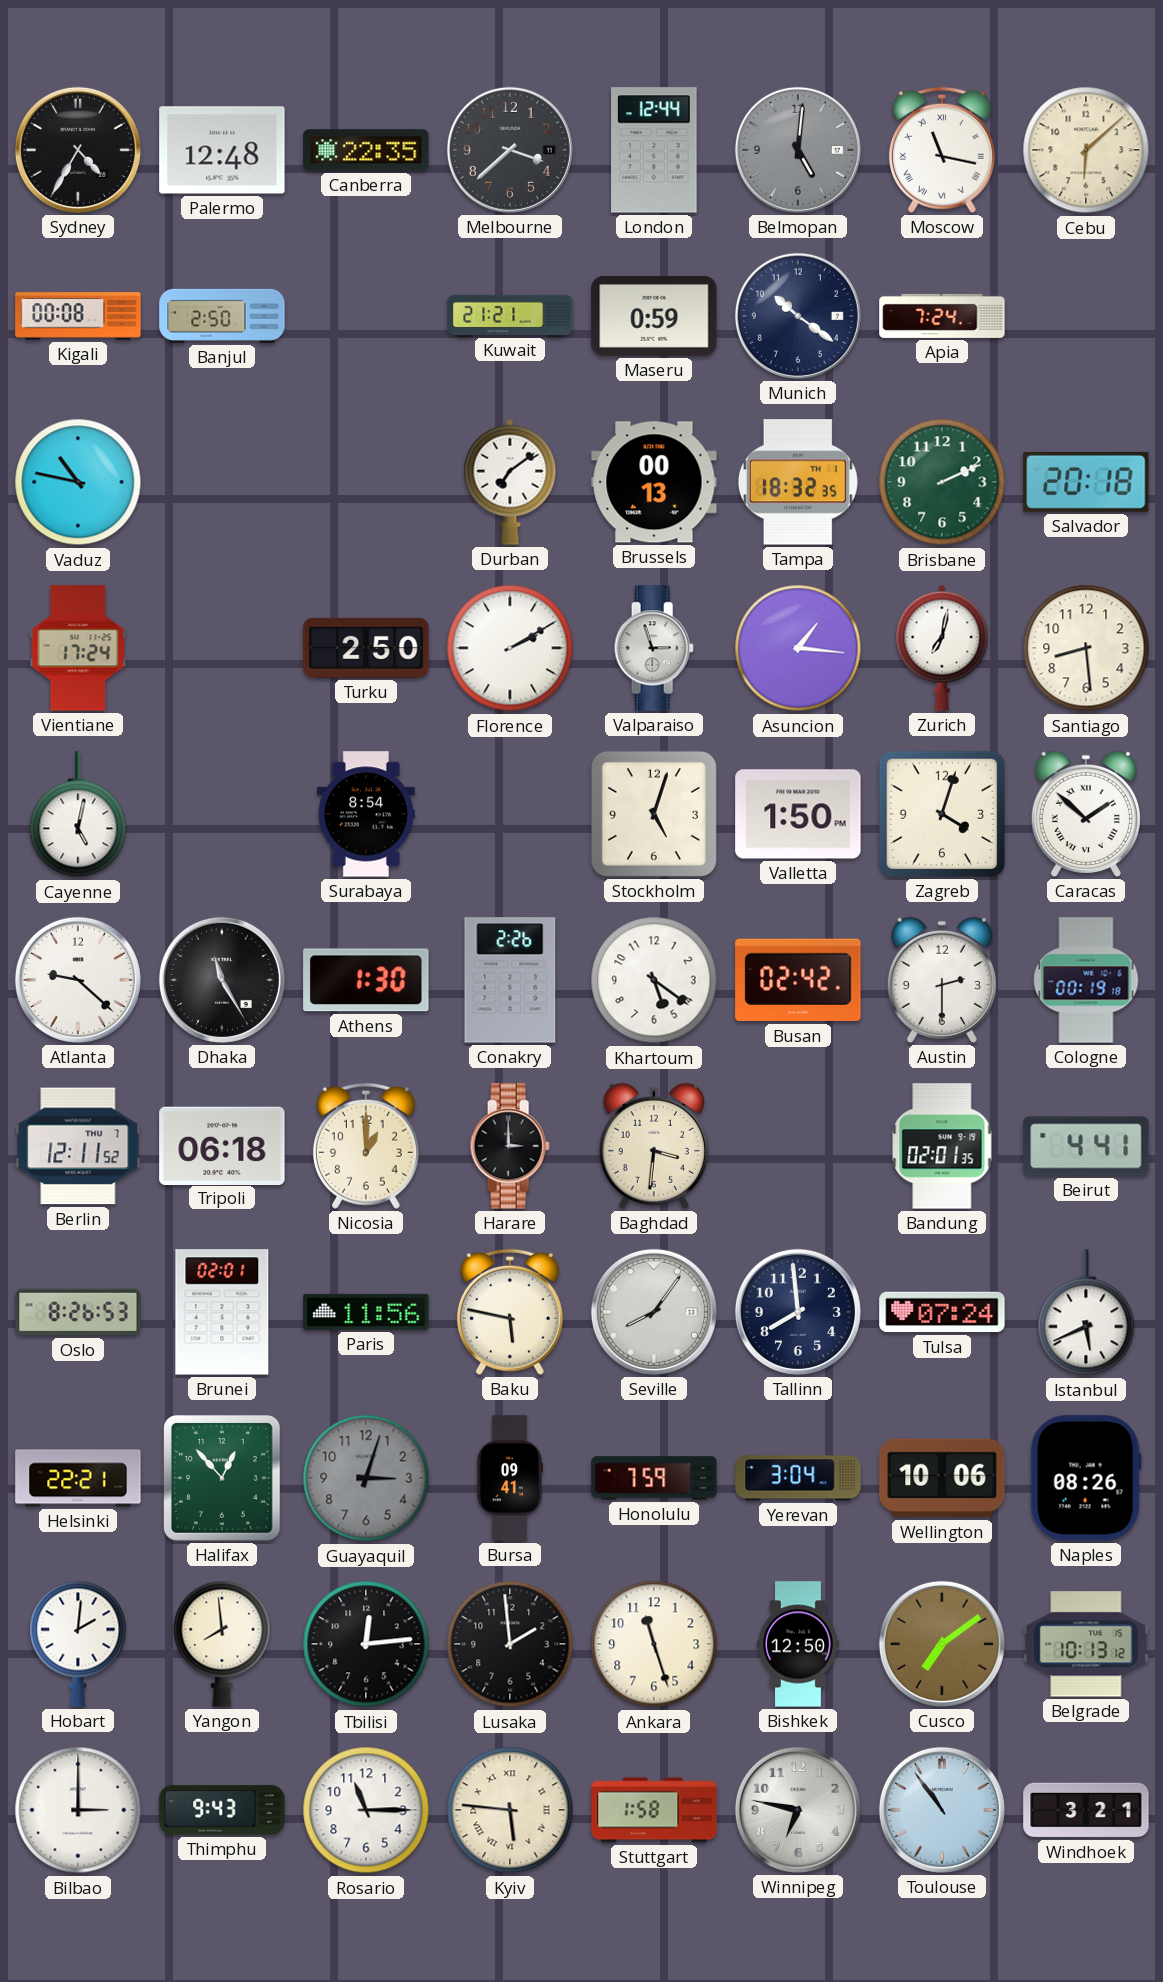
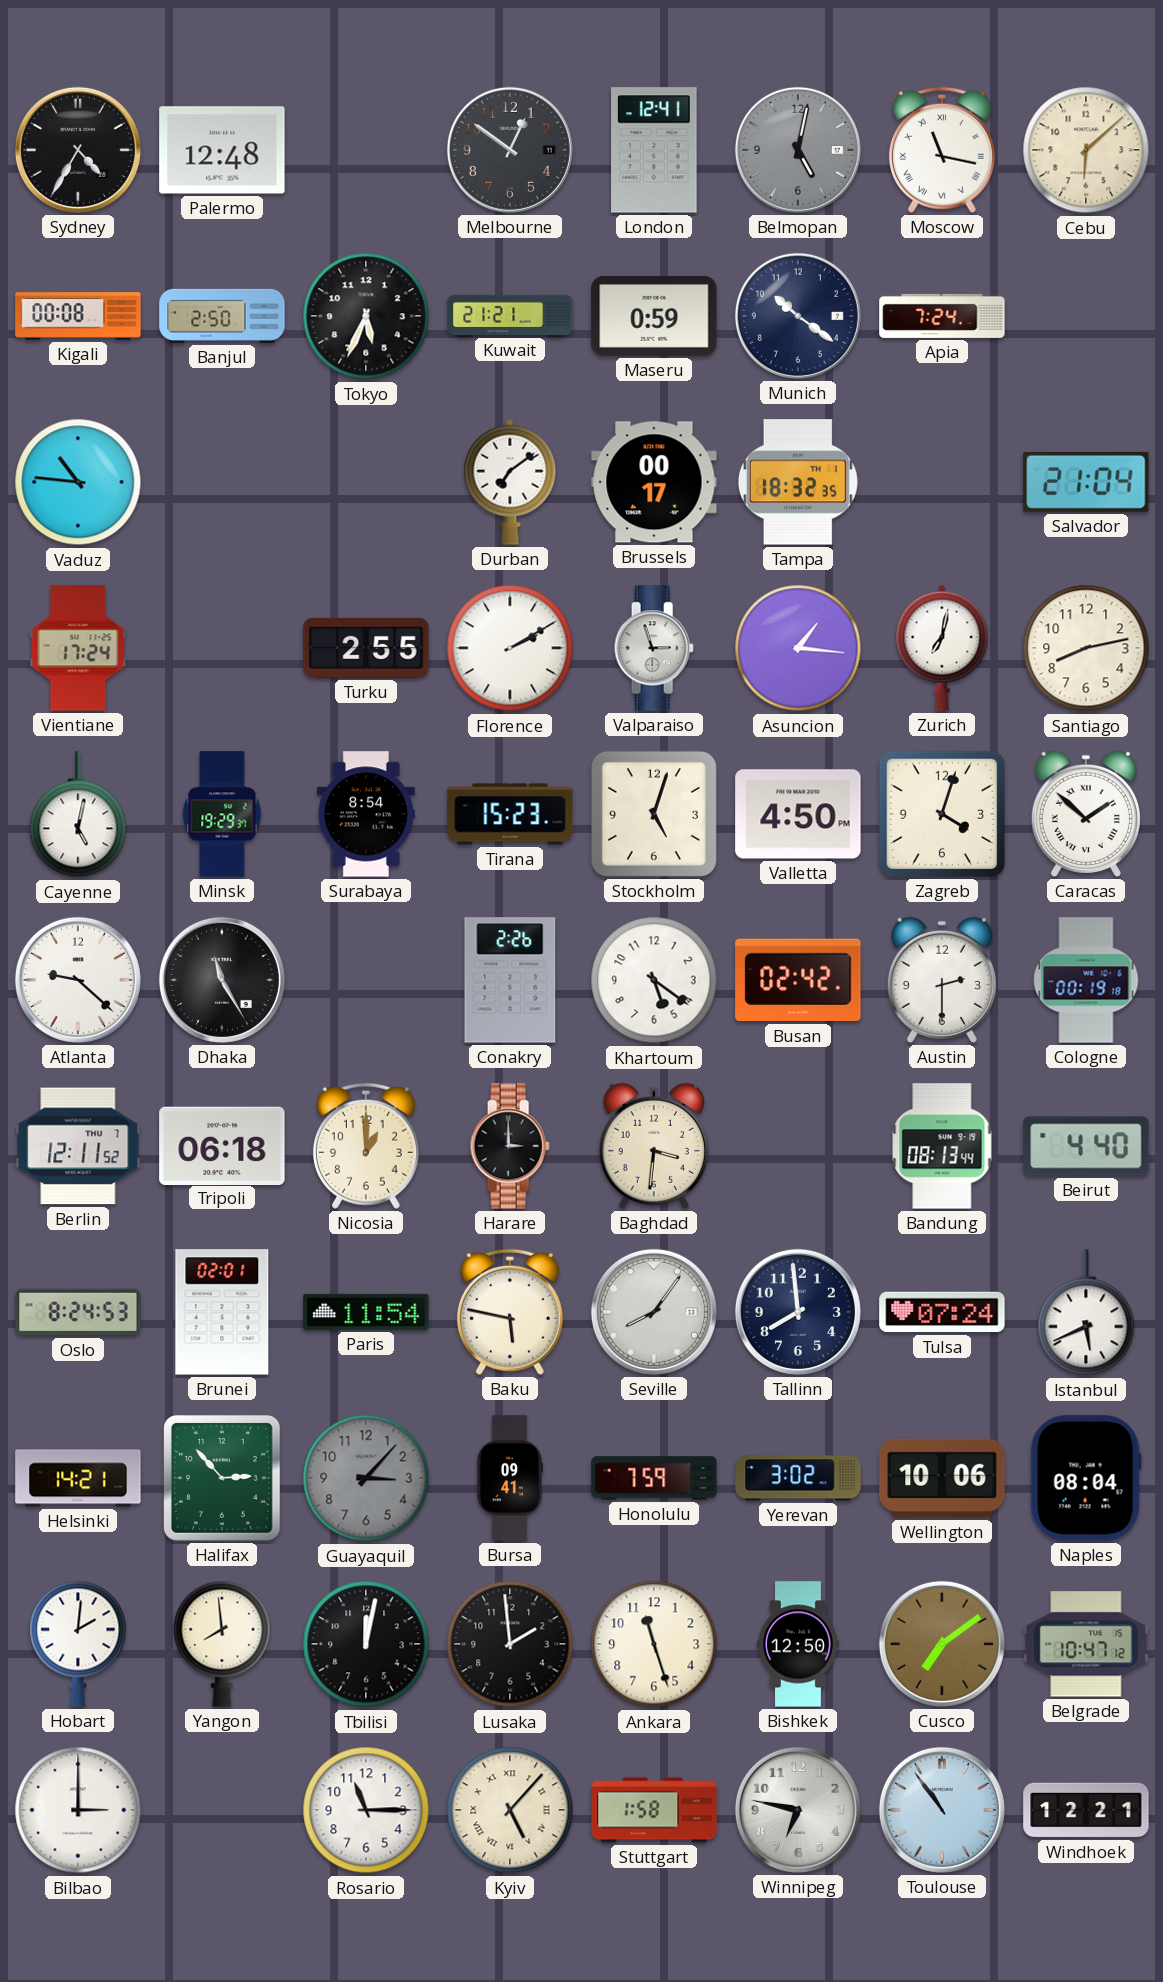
Canberra: 22:35 -> none (366, 150)
Melbourne: 3:38 -> 12:51 (510, 150)
London: 12:44 -> 12:41 (654, 150)
Belmopan: 5:01 -> 5:02 (798, 150)
Tokyo: none -> 5:34 (366, 316)
Vaduz: 10:47 -> 10:46 (78, 482)
Brussels: 00:13 -> 00:17 (654, 482)
Brisbane: 2:11 -> none (942, 482)
Salvador: 20:18 -> 21:04 (1086, 482)
Turku: 2:50 -> 2:55 (366, 648)
Santiago: 8:29 -> 8:13 (1086, 648)
Minsk: none -> 19:29 (222, 814)
Tirana: none -> 15:23 (510, 814)
Valletta: 1:50 -> 4:50 (798, 814)
Athens: 1:30 -> none (366, 980)
Bandung: 02:01 -> 08:13 (942, 1146)
Beirut: 4:41 -> 4:40 (1086, 1146)
Oslo: 8:26 -> 8:24 (78, 1312)
Paris: 11:56 -> 11:54 (366, 1312)
Helsinki: 22:21 -> 14:21 (78, 1478)
Halifax: 12:53 -> 2:53 (223, 1479)
Guayaquil: 3:03 -> 3:07 (366, 1478)
Yerevan: 3:04 -> 3:02 (798, 1478)
Naples: 08:26 -> 08:04 (1086, 1478)
Tbilisi: 12:14 -> 12:02 (366, 1644)
Belgrade: 10:13 -> 10:47 (1086, 1644)
Thimphu: 9:43 -> none (222, 1810)
Kyiv: 5:46 -> 5:07 (510, 1810)
Windhoek: 3:21 -> 12:21 (1086, 1810)
